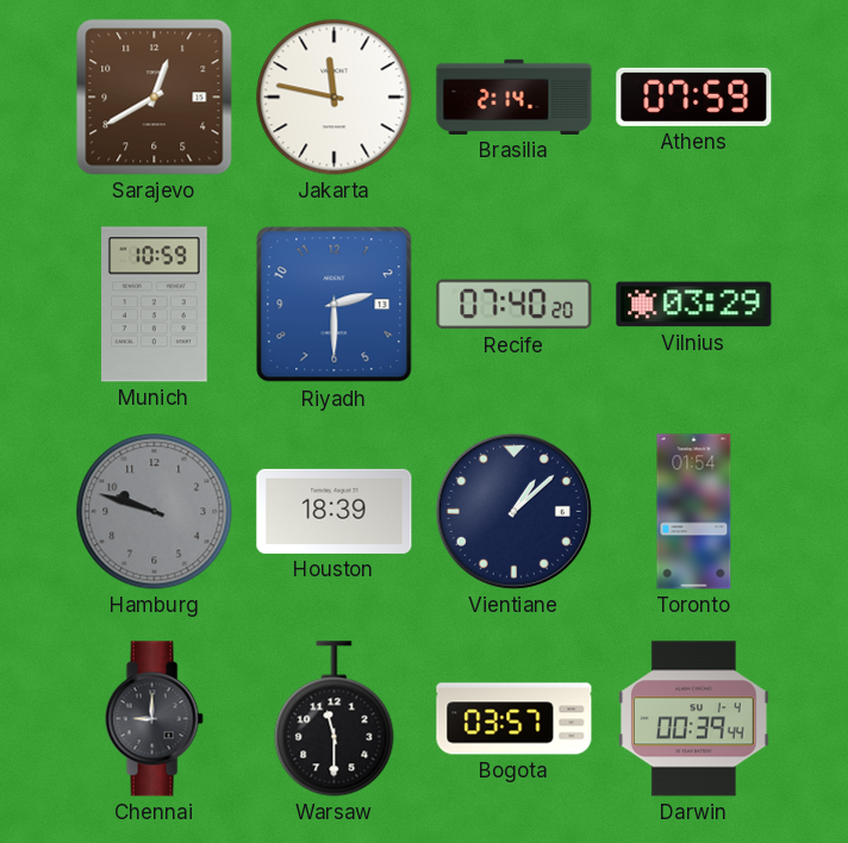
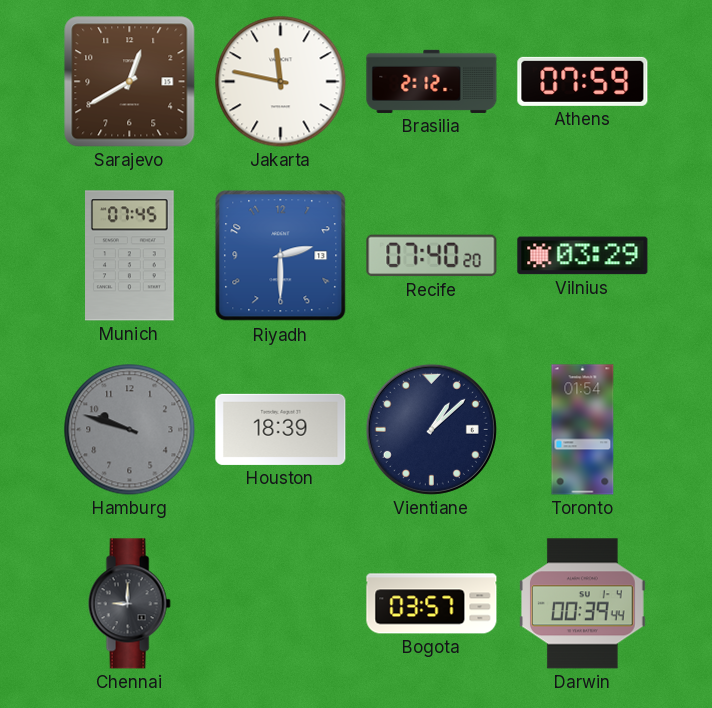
Brasilia: 2:14 -> 2:12 (432, 81)
Munich: 10:59 -> 07:45 (130, 256)
Warsaw: 11:30 -> none (335, 719)
